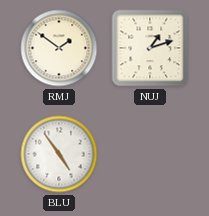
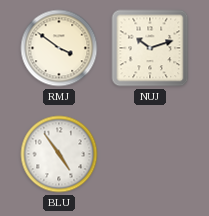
RMJ: 1:51 -> 3:51 (59, 48)
NUJ: 1:12 -> 10:12 (150, 48)
